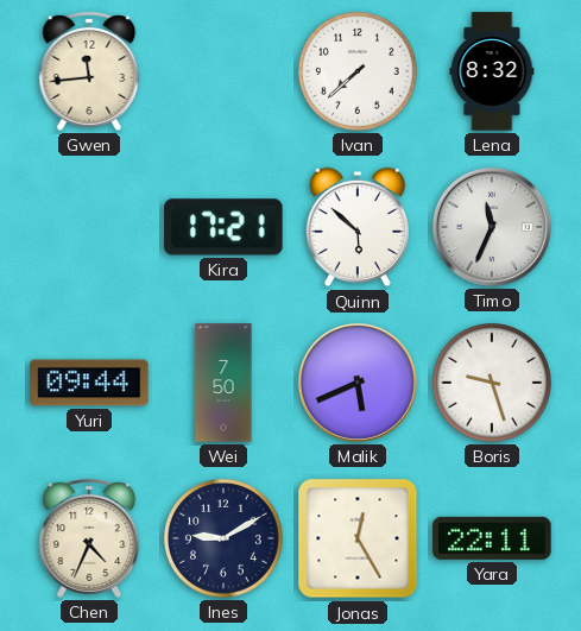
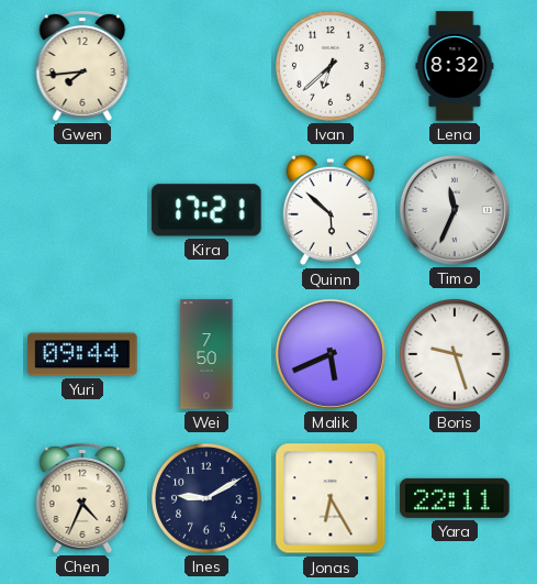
Gwen: 11:44 -> 7:44 (82, 66)
Ivan: 7:38 -> 6:38 (332, 67)
Jonas: 12:25 -> 6:25 (331, 498)
